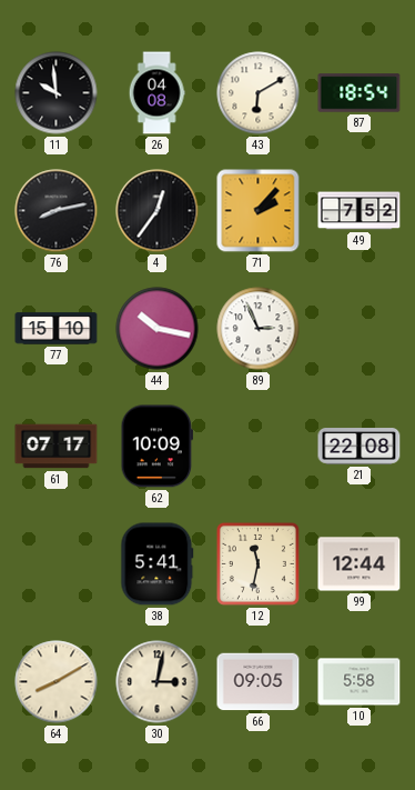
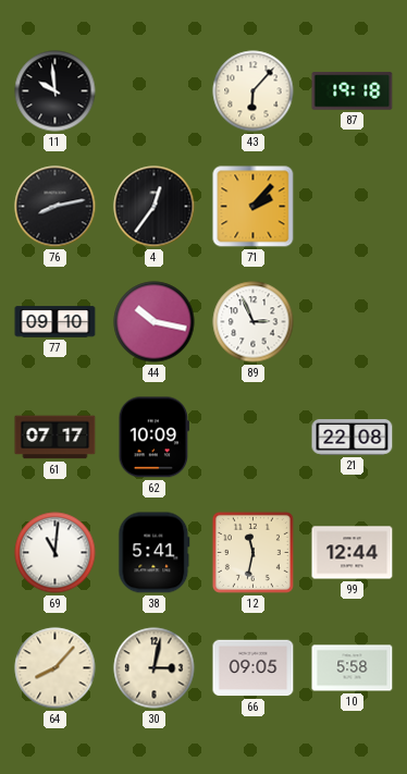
26: 04:08 -> none (156, 93)
43: 6:10 -> 6:07 (254, 91)
87: 18:54 -> 19:18 (353, 91)
49: 7:52 -> none (360, 211)
77: 15:10 -> 09:10 (55, 322)
69: none -> 11:01 (55, 553)
64: 8:10 -> 8:07 (55, 668)
